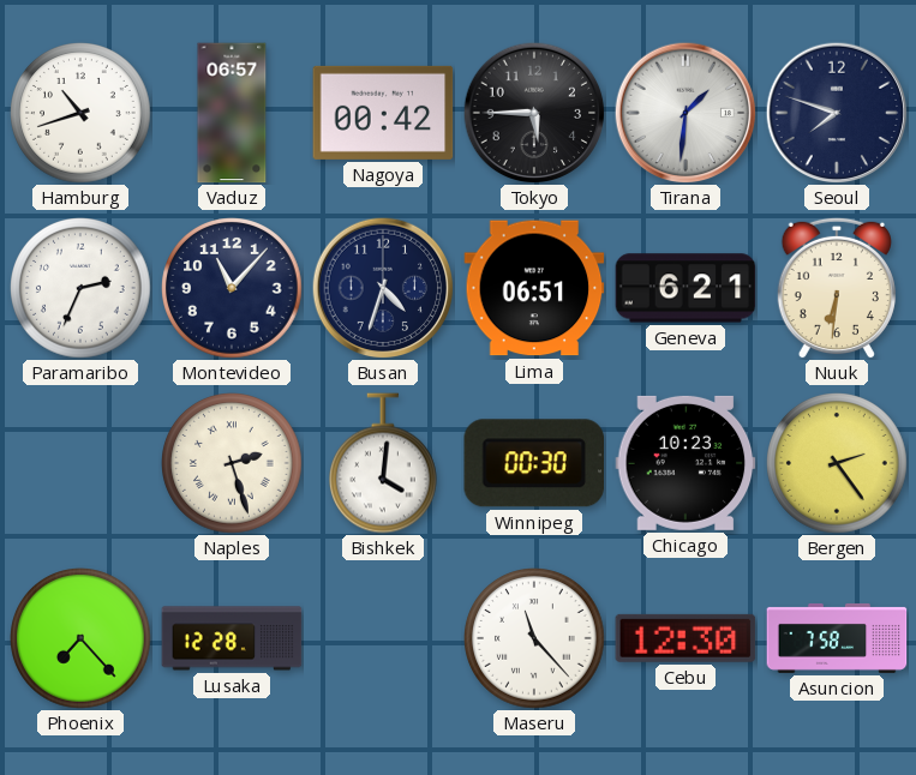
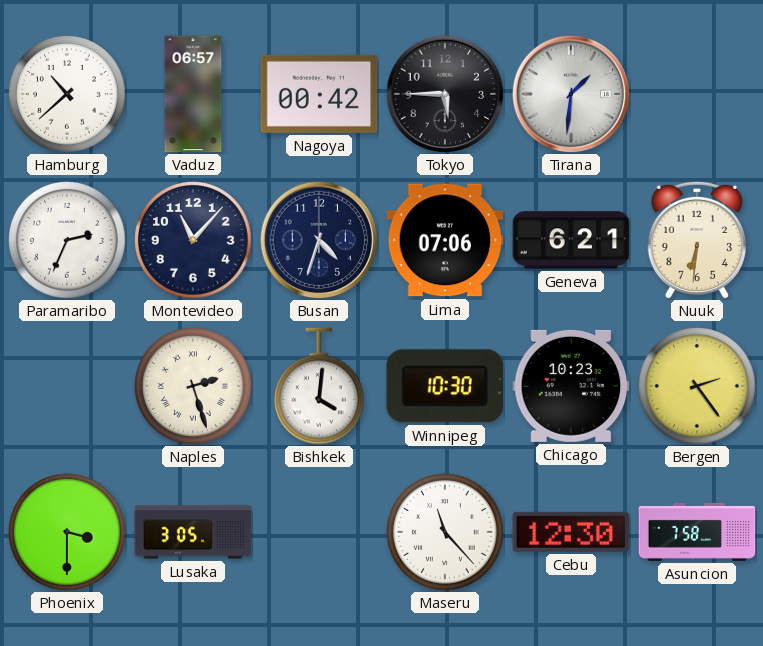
Hamburg: 10:42 -> 10:38 (67, 94)
Seoul: 7:48 -> none (837, 113)
Lima: 06:51 -> 07:06 (445, 240)
Winnipeg: 00:30 -> 10:30 (444, 386)
Phoenix: 7:23 -> 3:30 (67, 532)
Lusaka: 12:28 -> 3:05 (193, 532)
